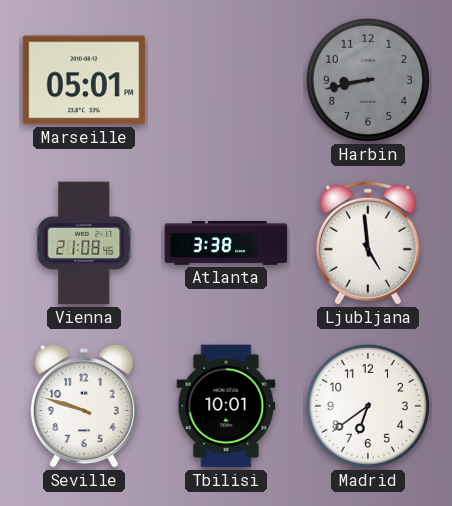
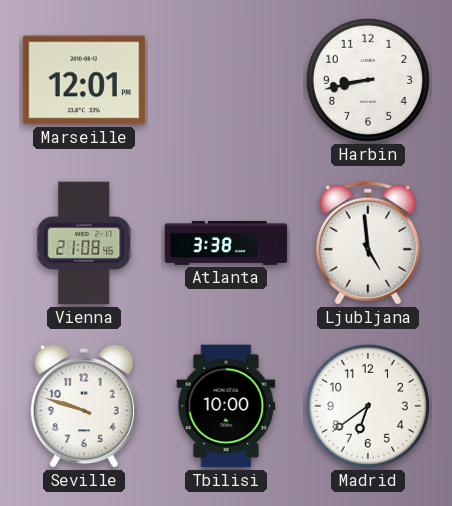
Marseille: 05:01 -> 12:01 (84, 80)
Harbin dial: grey -> white (368, 80)
Tbilisi: 10:01 -> 10:00 (226, 406)
